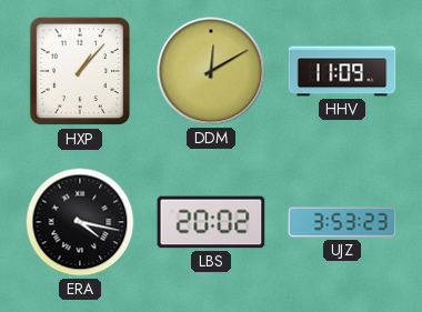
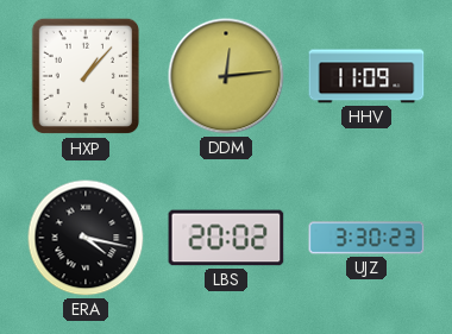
DDM: 12:10 -> 12:14 (226, 76)
UJZ: 3:53 -> 3:30 (366, 238)
